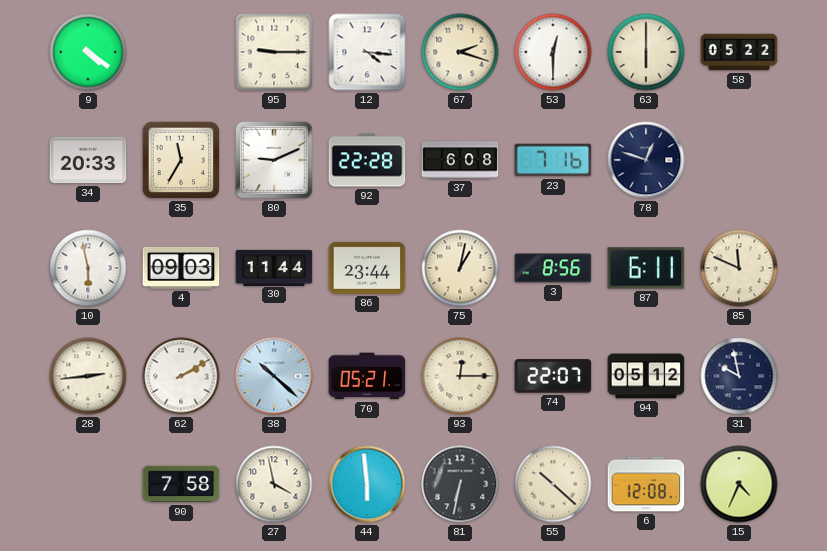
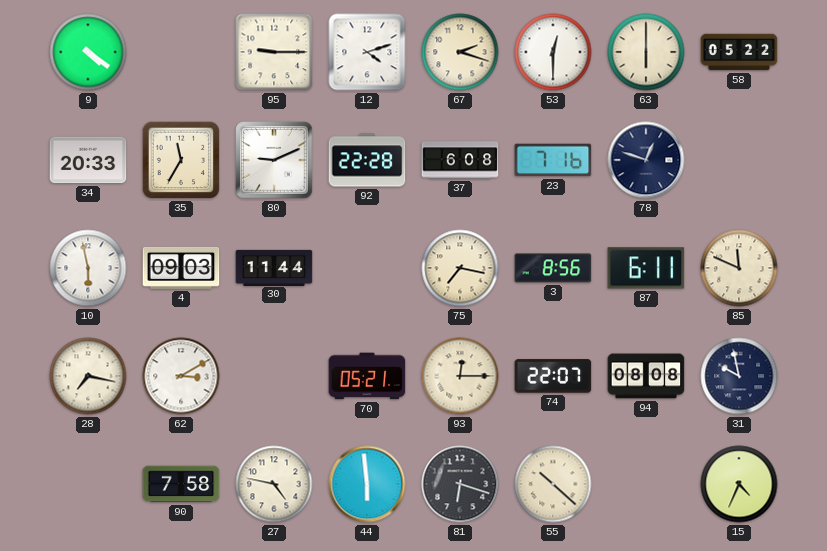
12: 4:16 -> 4:12 (367, 52)
86: 23:44 -> none (367, 268)
75: 1:02 -> 7:17 (460, 268)
28: 2:44 -> 7:17 (88, 376)
62: 2:10 -> 3:10 (181, 376)
38: 10:22 -> none (274, 376)
94: 05:12 -> 08:08 (646, 376)
27: 3:58 -> 4:47 (274, 484)
81: 6:32 -> 6:18 (460, 484)
6: 12:08 -> none (646, 484)
